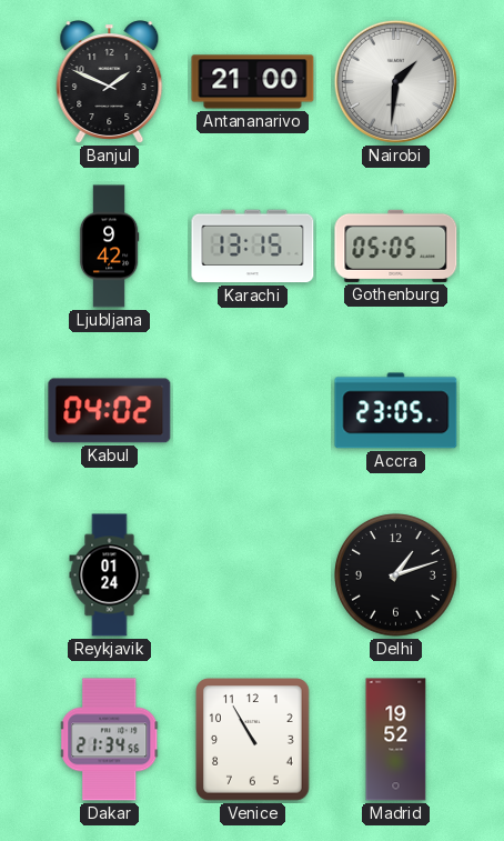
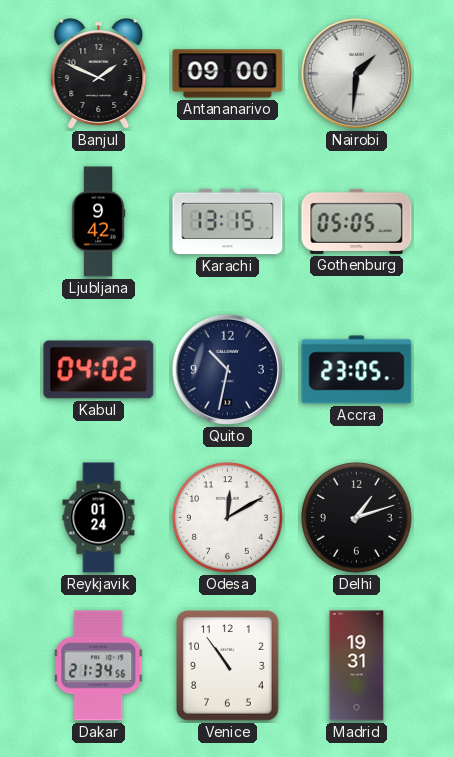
Antananarivo: 21:00 -> 09:00 (228, 74)
Quito: none -> 10:32 (227, 369)
Odesa: none -> 12:10 (228, 518)
Venice: 10:55 -> 10:54 (228, 666)
Madrid: 19:52 -> 19:31 (357, 666)
